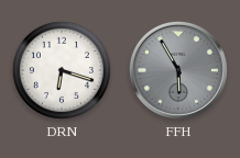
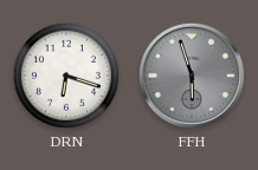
FFH: 5:55 -> 5:57 (192, 76)
